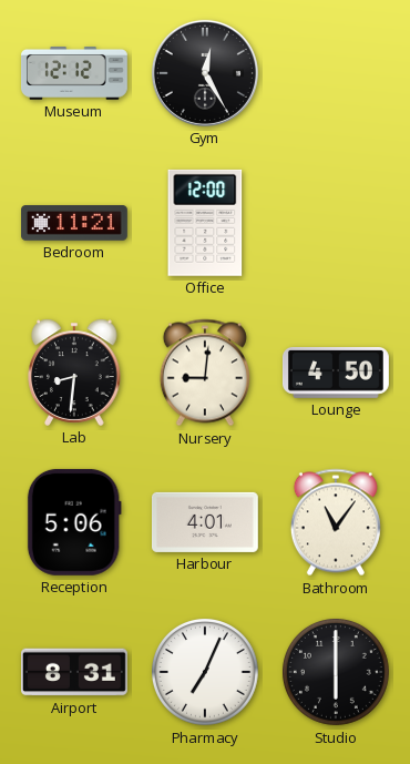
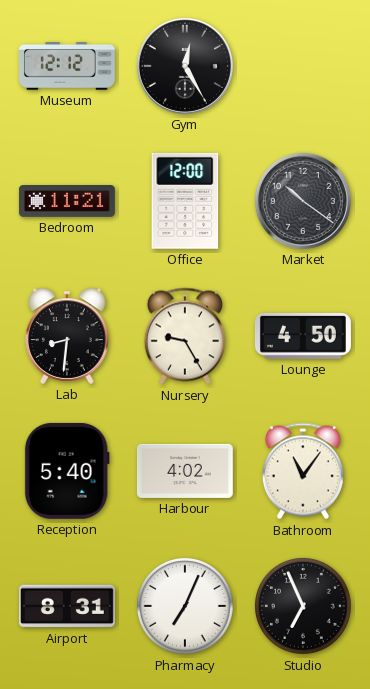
Market: none -> 10:21 (303, 201)
Nursery: 9:01 -> 9:25 (185, 336)
Reception: 5:06 -> 5:40 (67, 471)
Harbour: 4:01 -> 4:02 (185, 471)
Studio: 6:00 -> 6:56 (303, 606)
